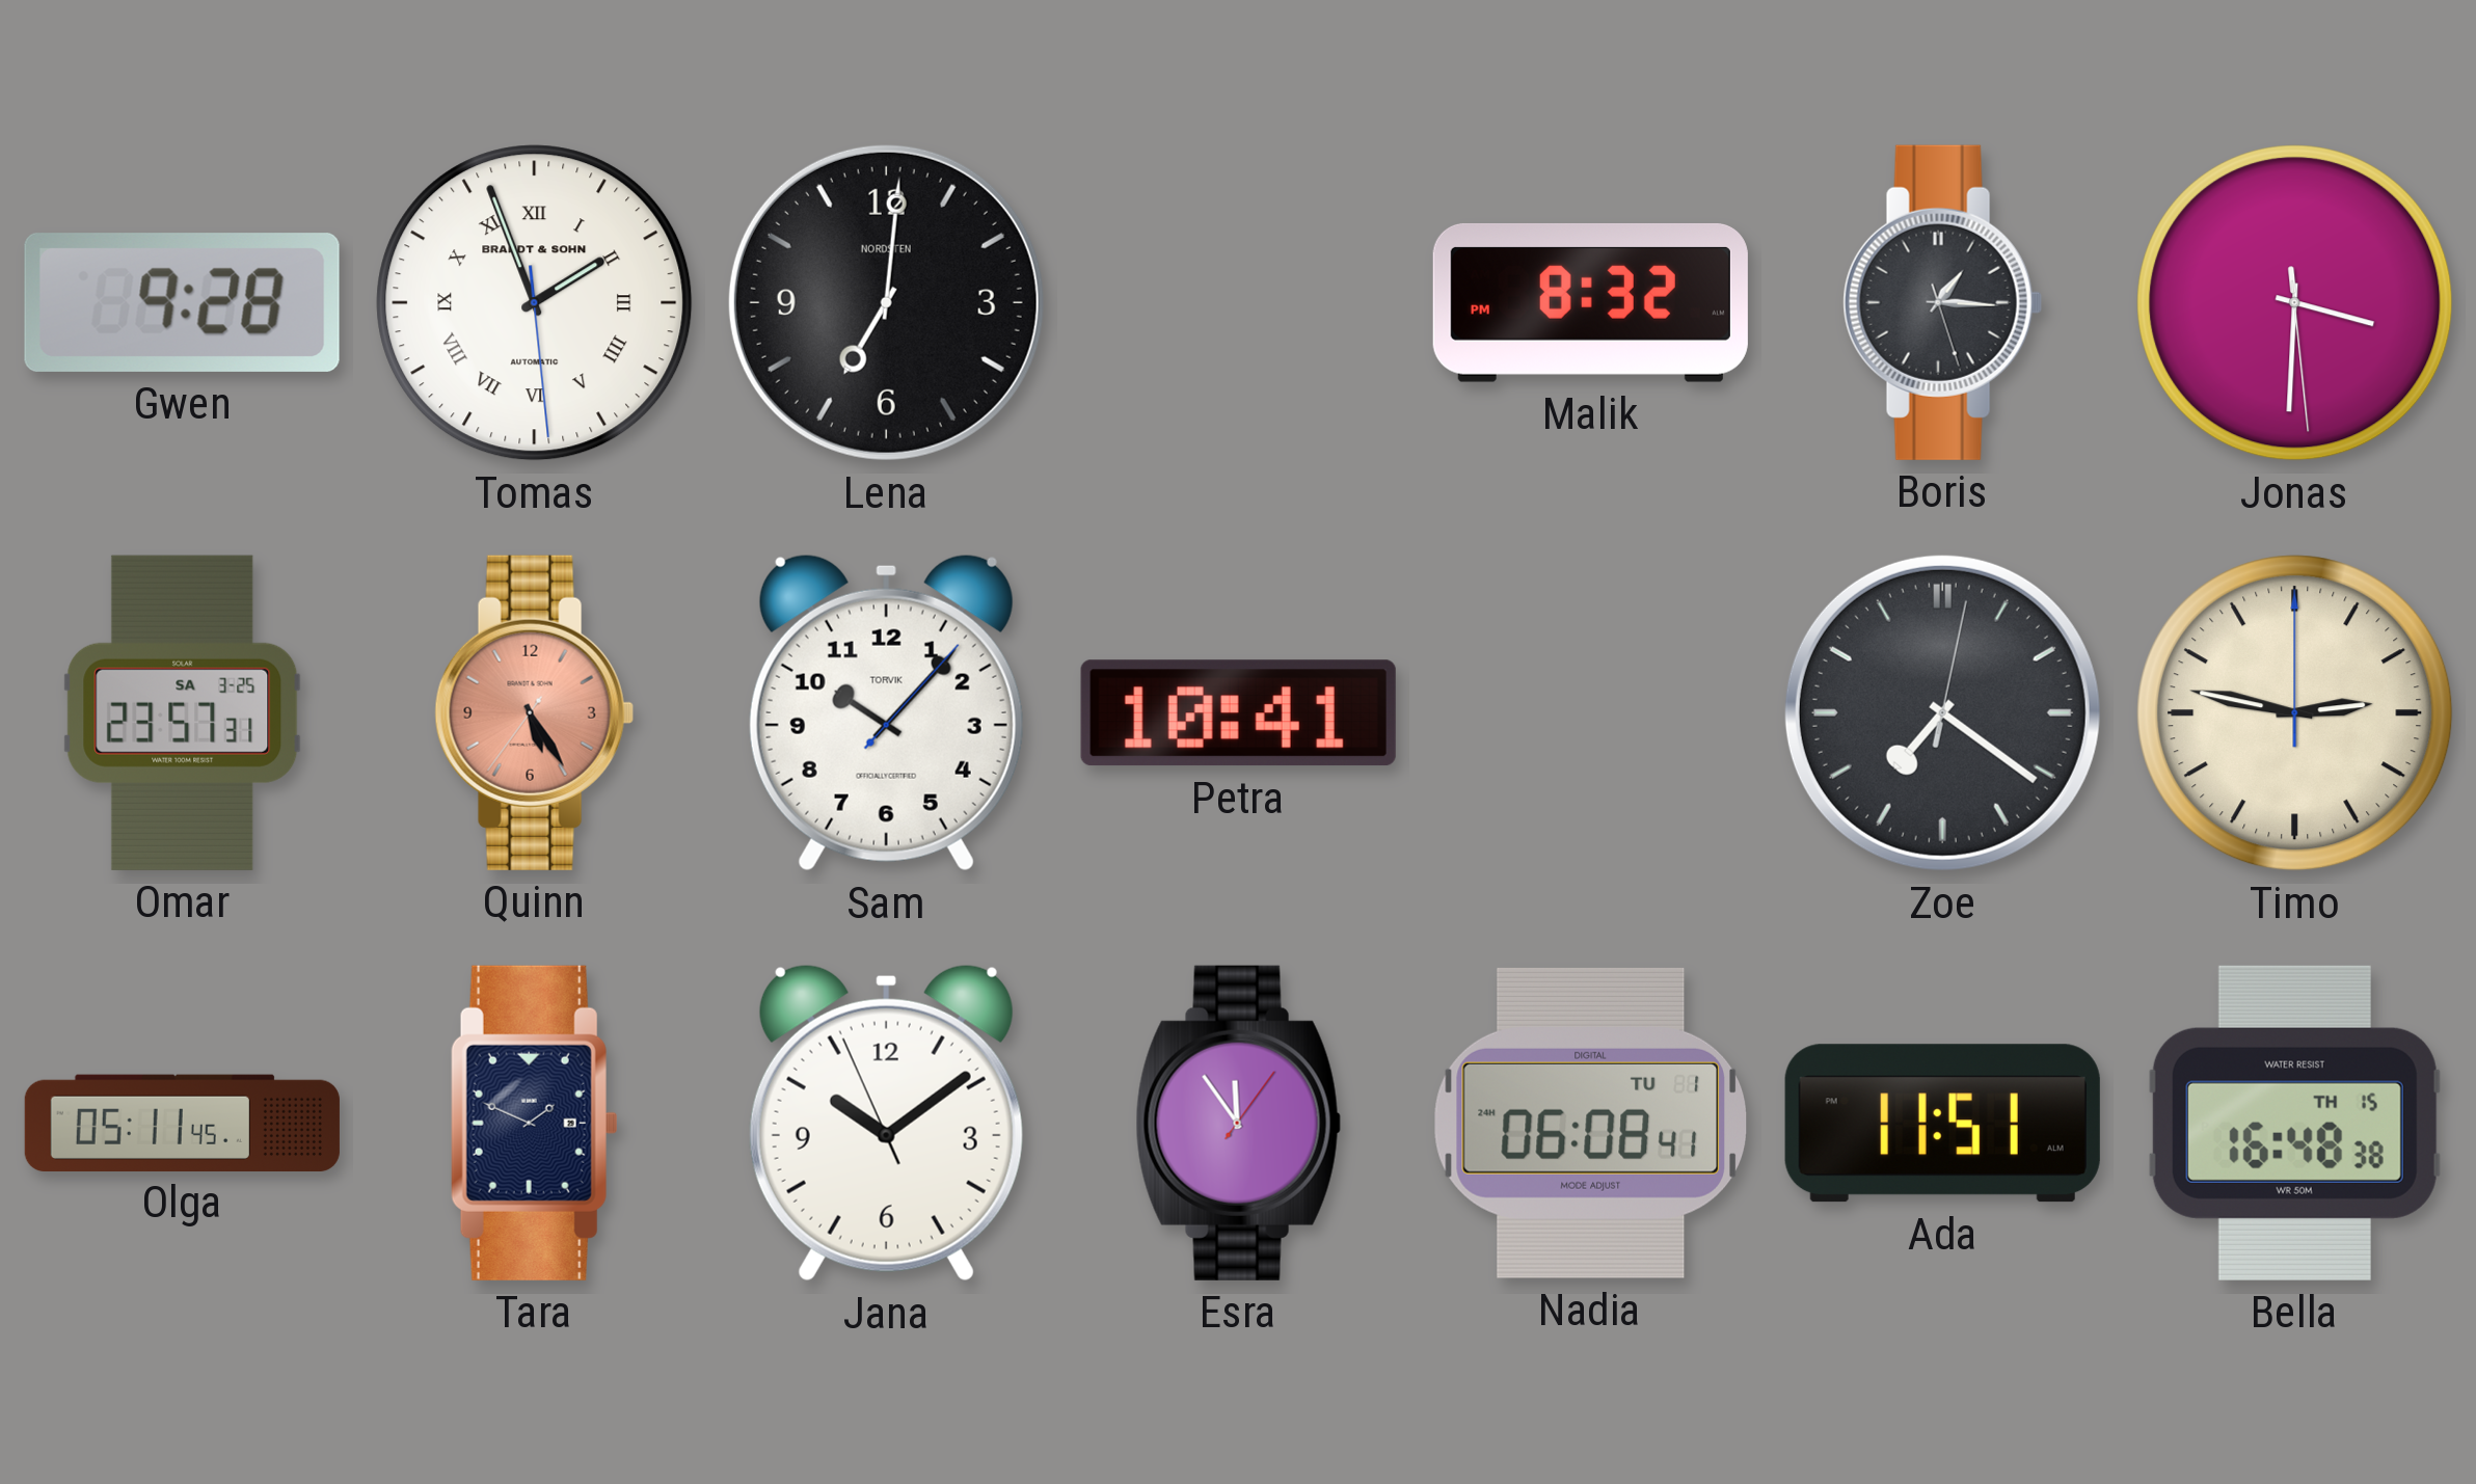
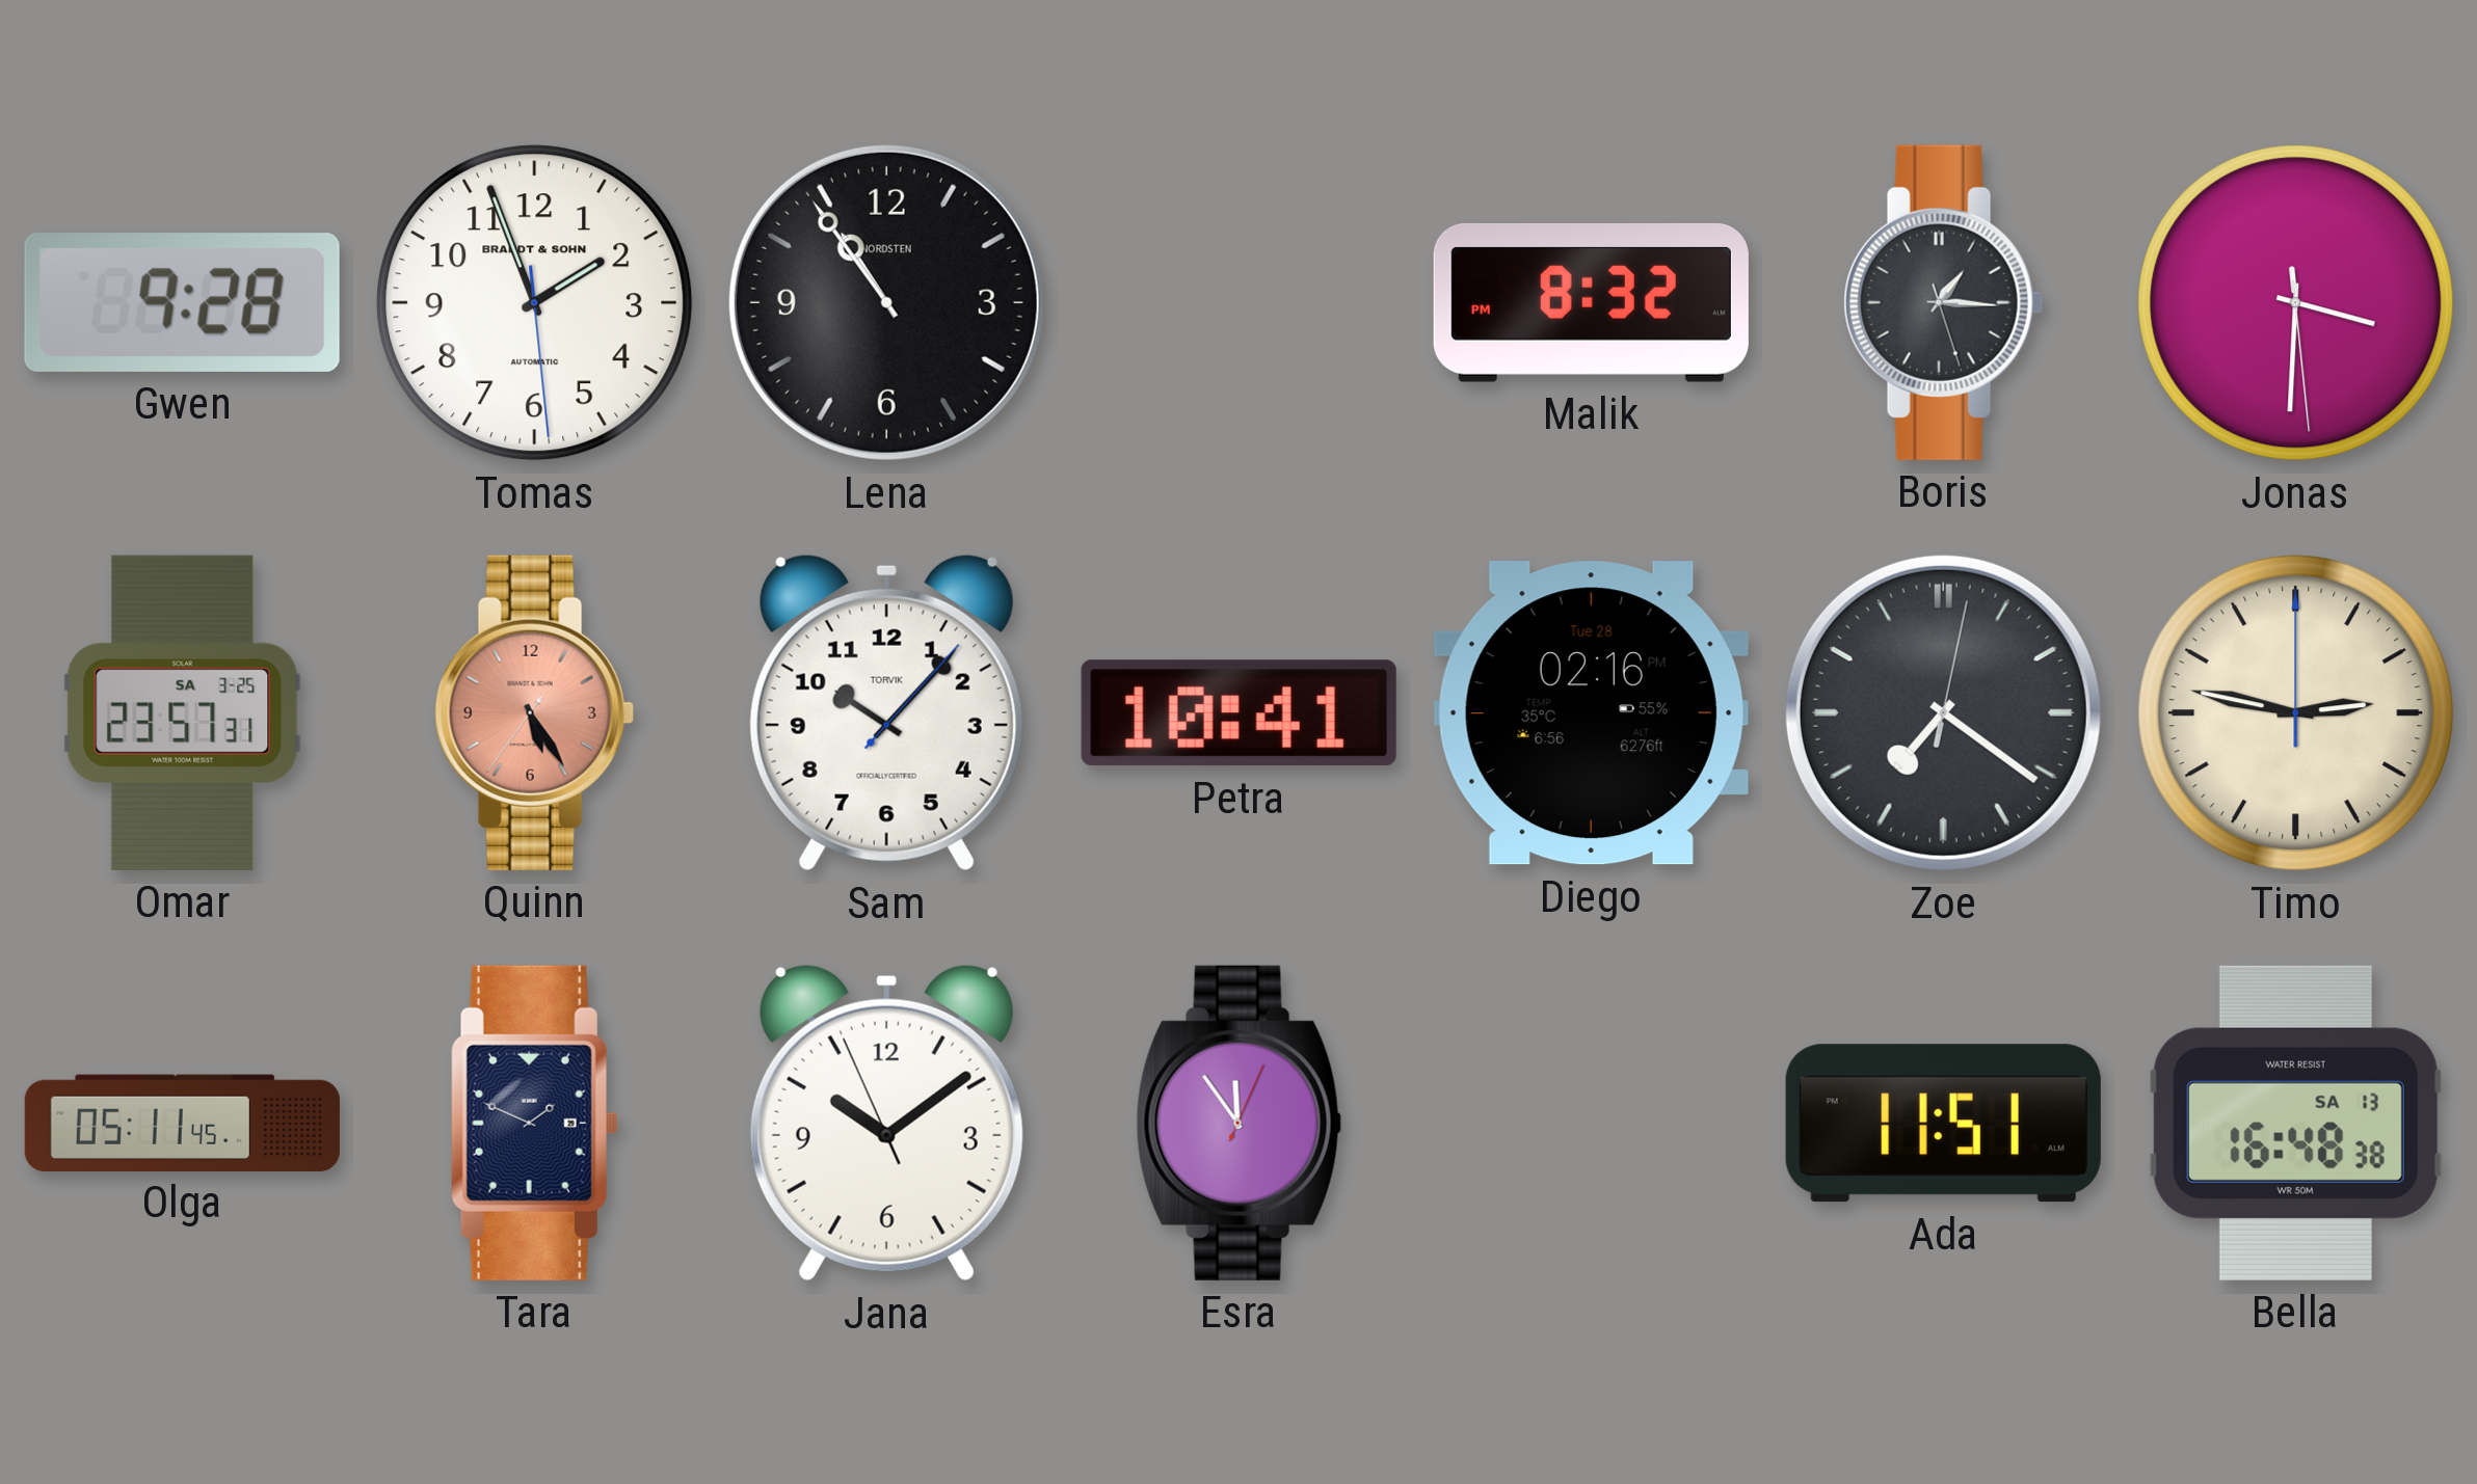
Tomas numerals: Roman -> Arabic (535, 303)
Lena: 7:01 -> 10:54 (886, 302)
Diego: none -> 02:16 (1591, 713)
Esra: 11:54:06 -> 11:54:04 (1238, 1123)
Nadia: 06:08 -> none (1590, 1123)
Bella date: TH 15 -> SA 13 (2295, 1123)
